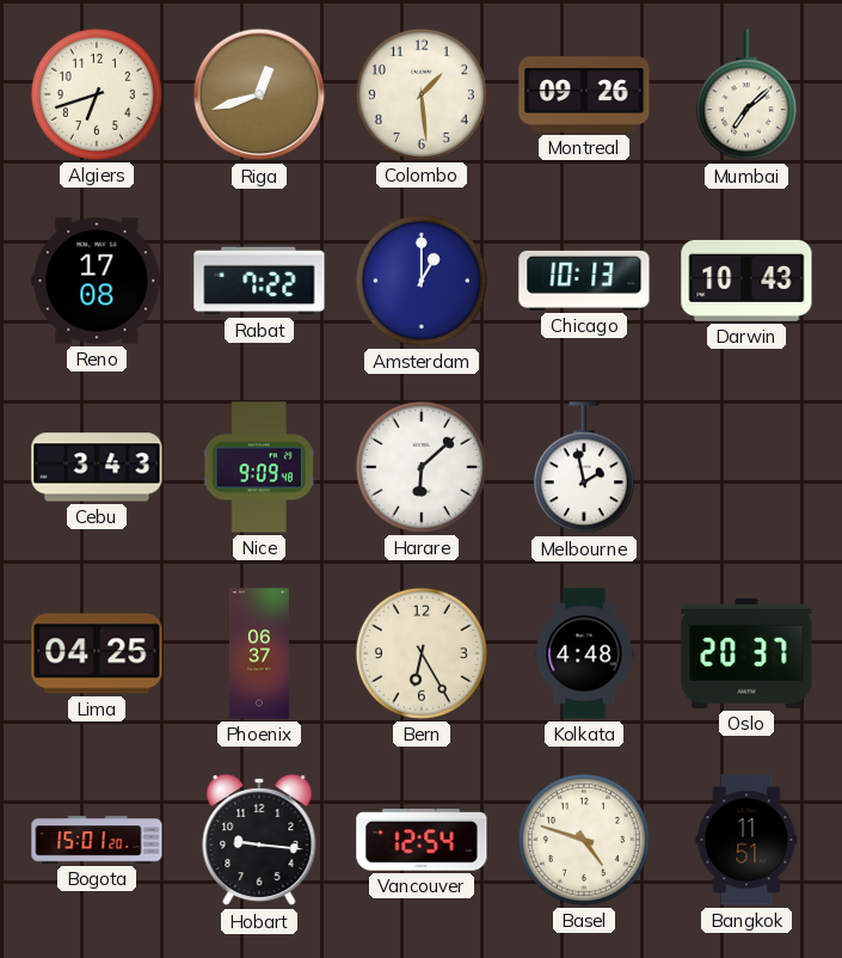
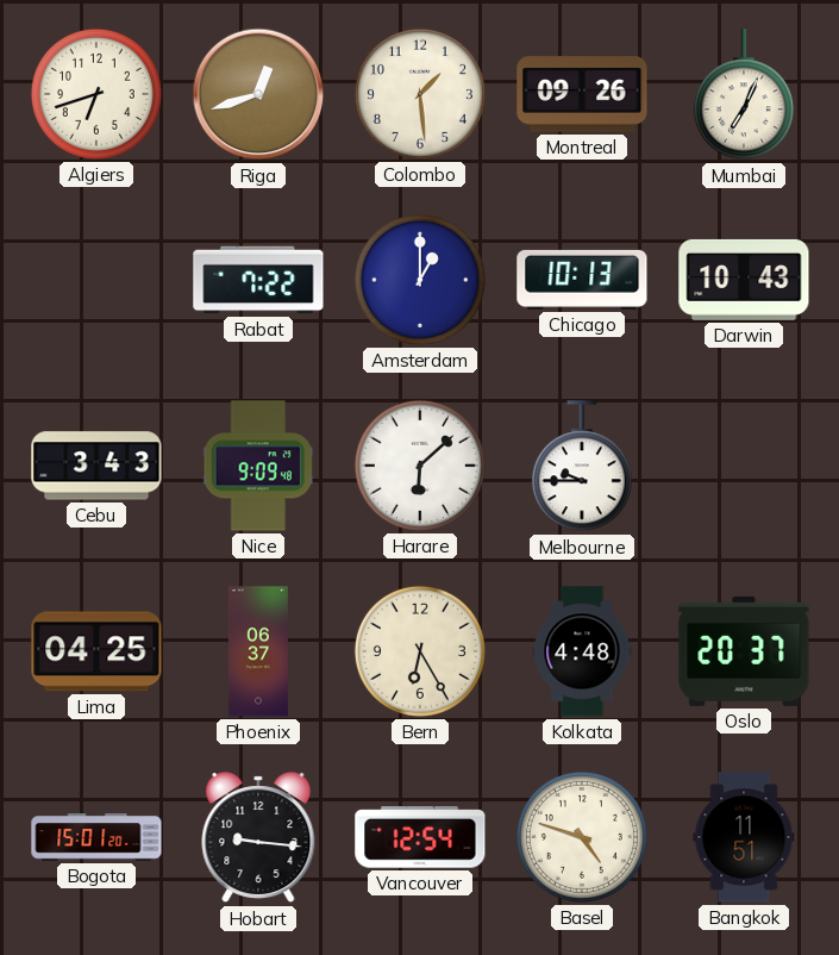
Mumbai: 7:08 -> 7:04 (744, 95)
Reno: 17:08 -> none (97, 281)
Melbourne: 1:58 -> 9:45 (582, 467)
